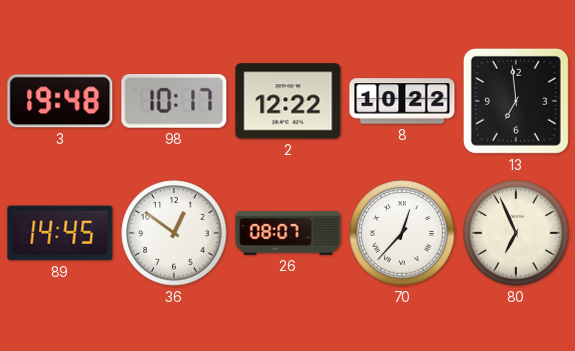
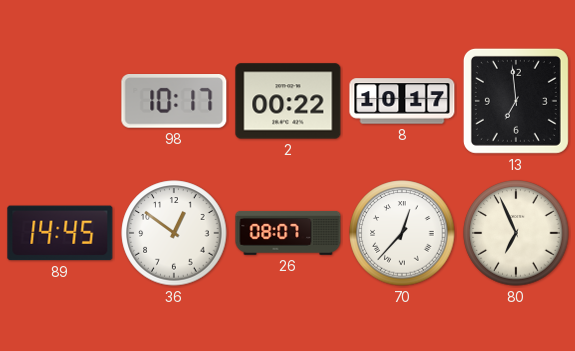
3: 19:48 -> none (60, 101)
2: 12:22 -> 00:22 (288, 101)
8: 10:22 -> 10:17 (402, 101)
